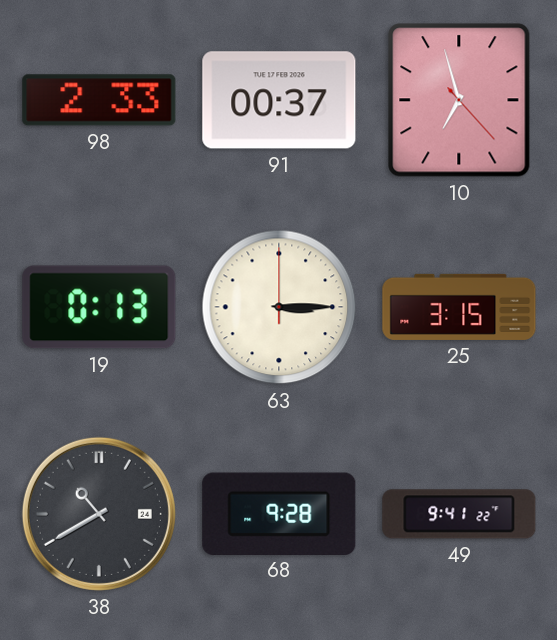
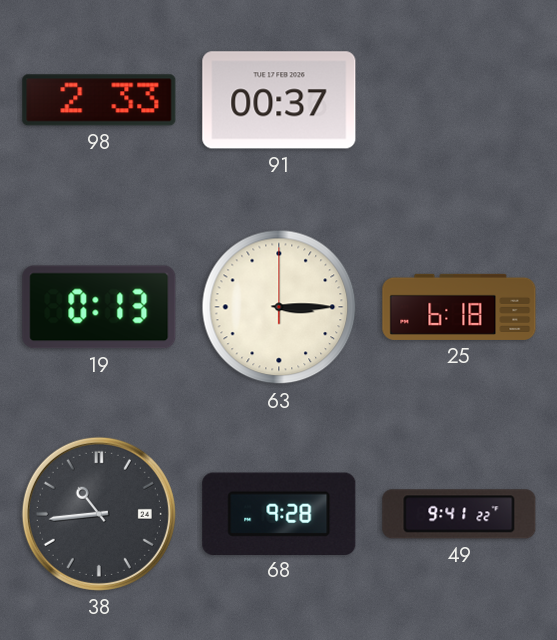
10: 6:57 -> none (459, 100)
25: 3:15 -> 6:18 (459, 307)
38: 10:40 -> 10:44 (99, 514)
